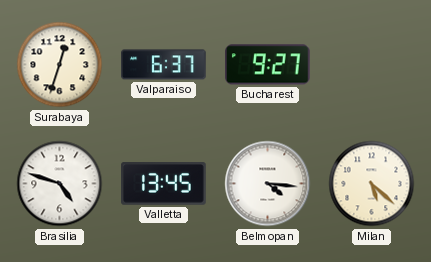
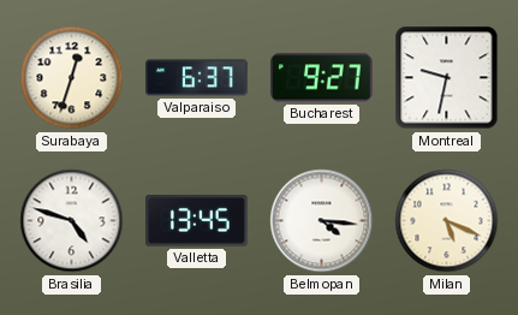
Montreal: none -> 9:32 (447, 78)
Milan: 5:22 -> 5:19 (447, 221)
